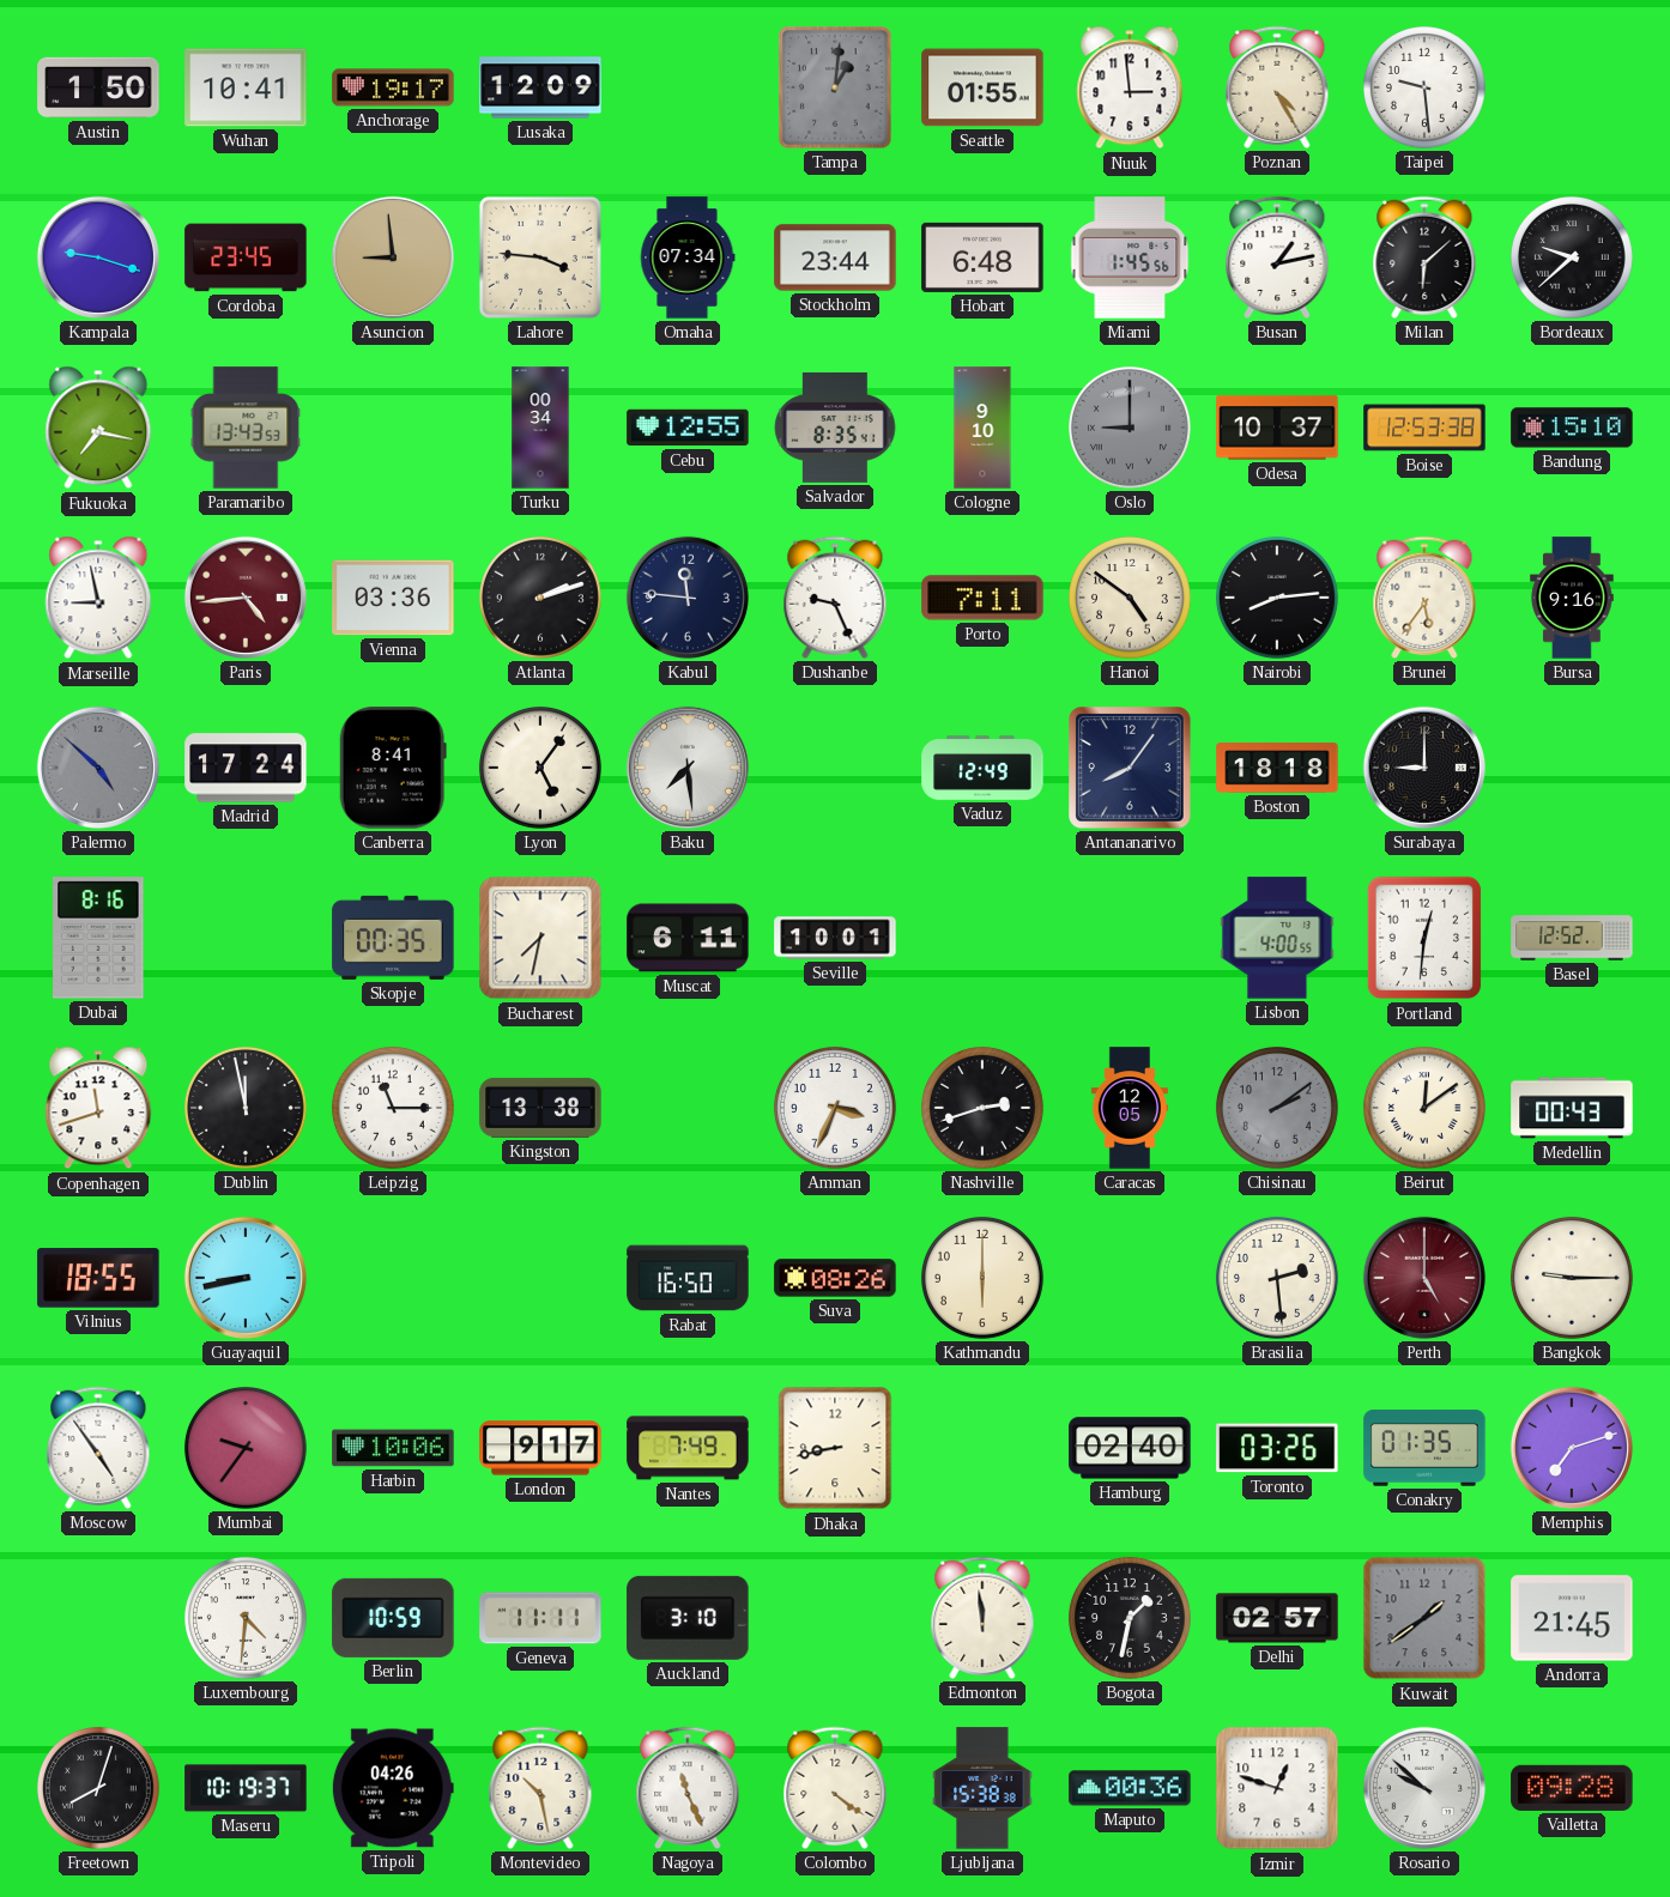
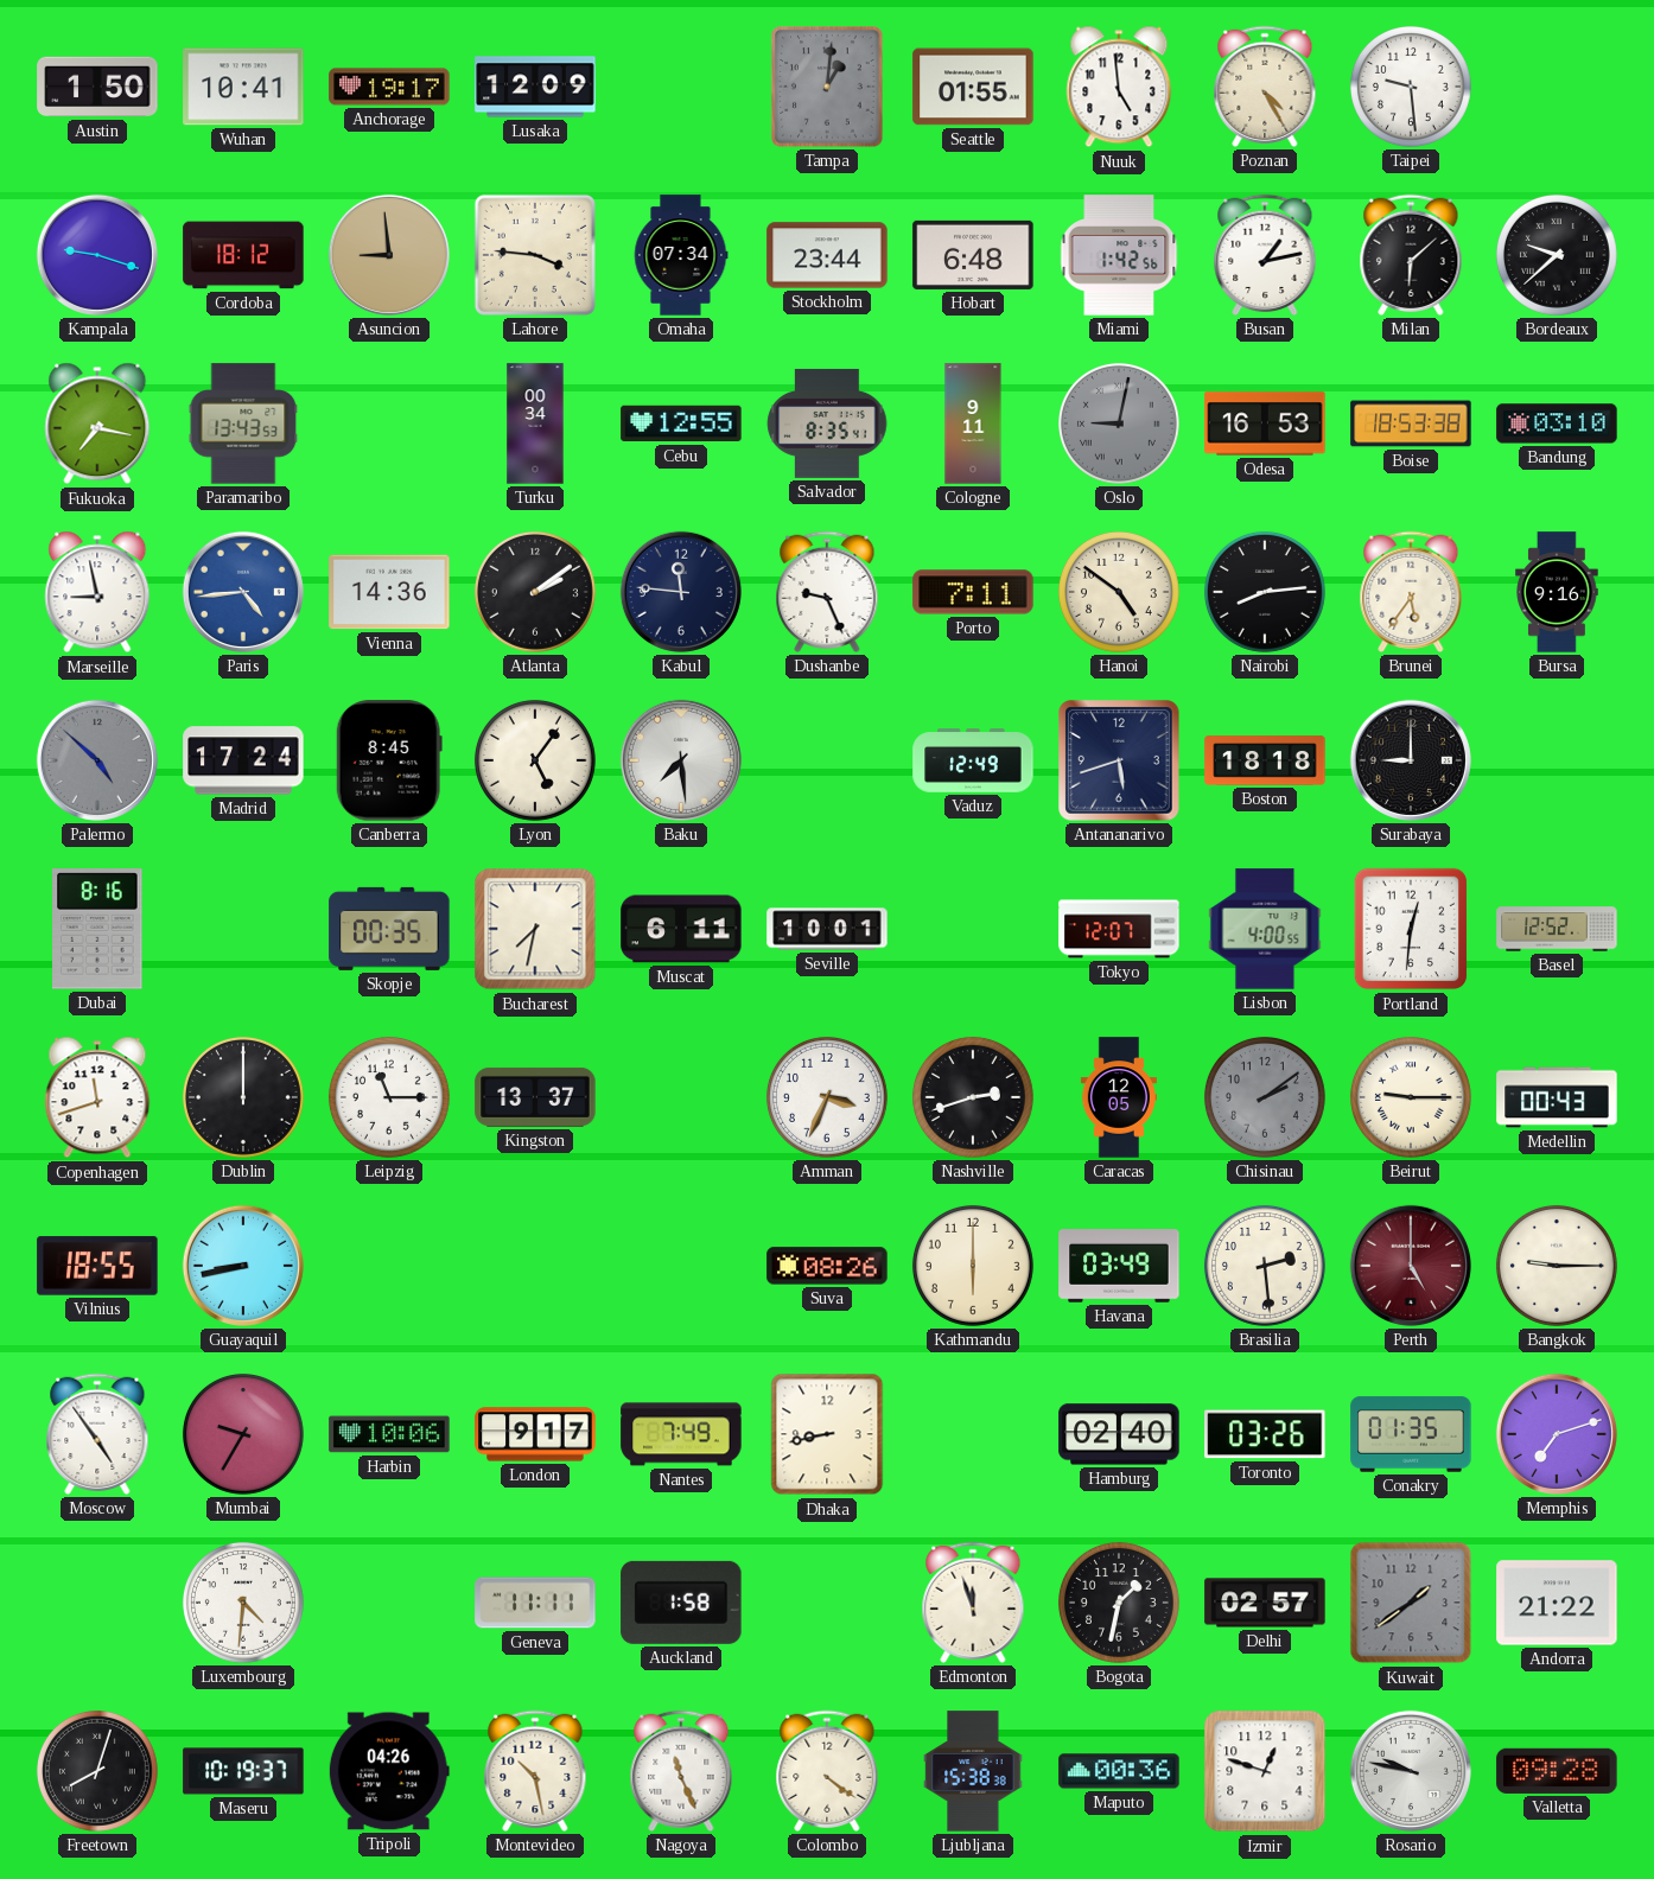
Nuuk: 2:59 -> 4:59 (1119, 87)
Cordoba: 23:45 -> 18:12 (243, 255)
Miami: 1:45 -> 1:42 (1119, 255)
Cologne: 9:10 -> 9:11 (973, 423)
Oslo: 9:00 -> 9:02 (1119, 423)
Odesa: 10:37 -> 16:53 (1265, 423)
Boise: 12:53 -> 18:53 (1411, 423)
Bandung: 15:10 -> 03:10 (1557, 423)
Paris dial: burgundy -> blue (243, 592)
Vienna: 03:36 -> 14:36 (389, 592)
Atlanta: 2:12 -> 2:09 (535, 592)
Canberra: 8:41 -> 8:45 (389, 760)
Antananarivo: 8:06 -> 5:42 (1119, 760)
Tokyo: none -> 12:07 (1119, 929)
Dublin: 11:58 -> 12:00 (243, 1097)
Kingston: 13:38 -> 13:37 (535, 1097)
Beirut: 12:09 -> 9:15 (1411, 1097)
Rabat: 16:50 -> none (688, 1278)
Havana: none -> 03:49 (1119, 1267)
Mumbai: 9:36 -> 9:35 (243, 1434)
Berlin: 10:59 -> none (393, 1618)
Auckland: 3:10 -> 1:58 (681, 1603)
Edmonton: 11:59 -> 11:57 (973, 1603)
Andorra: 21:45 -> 21:22 (1557, 1603)
Rosario: 9:52 -> 9:47 (1411, 1771)
